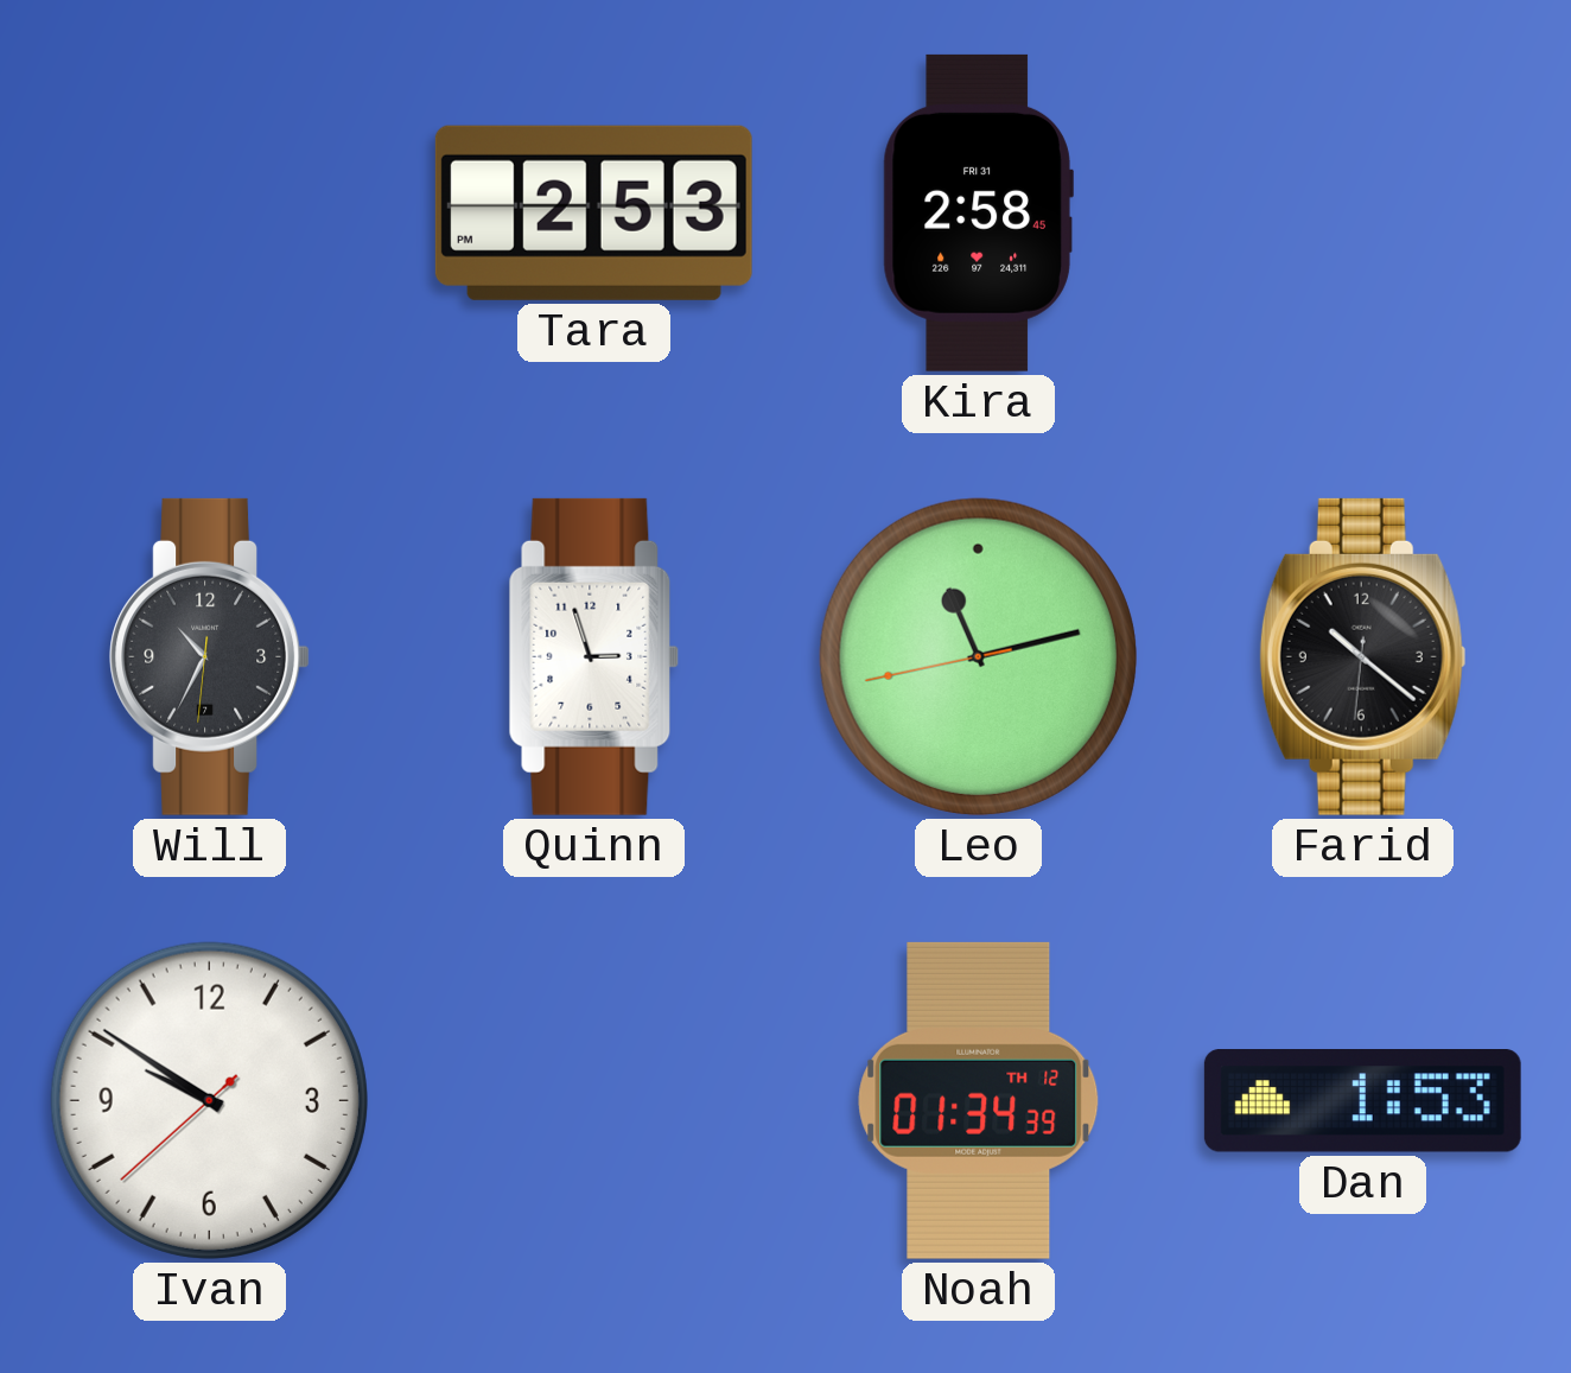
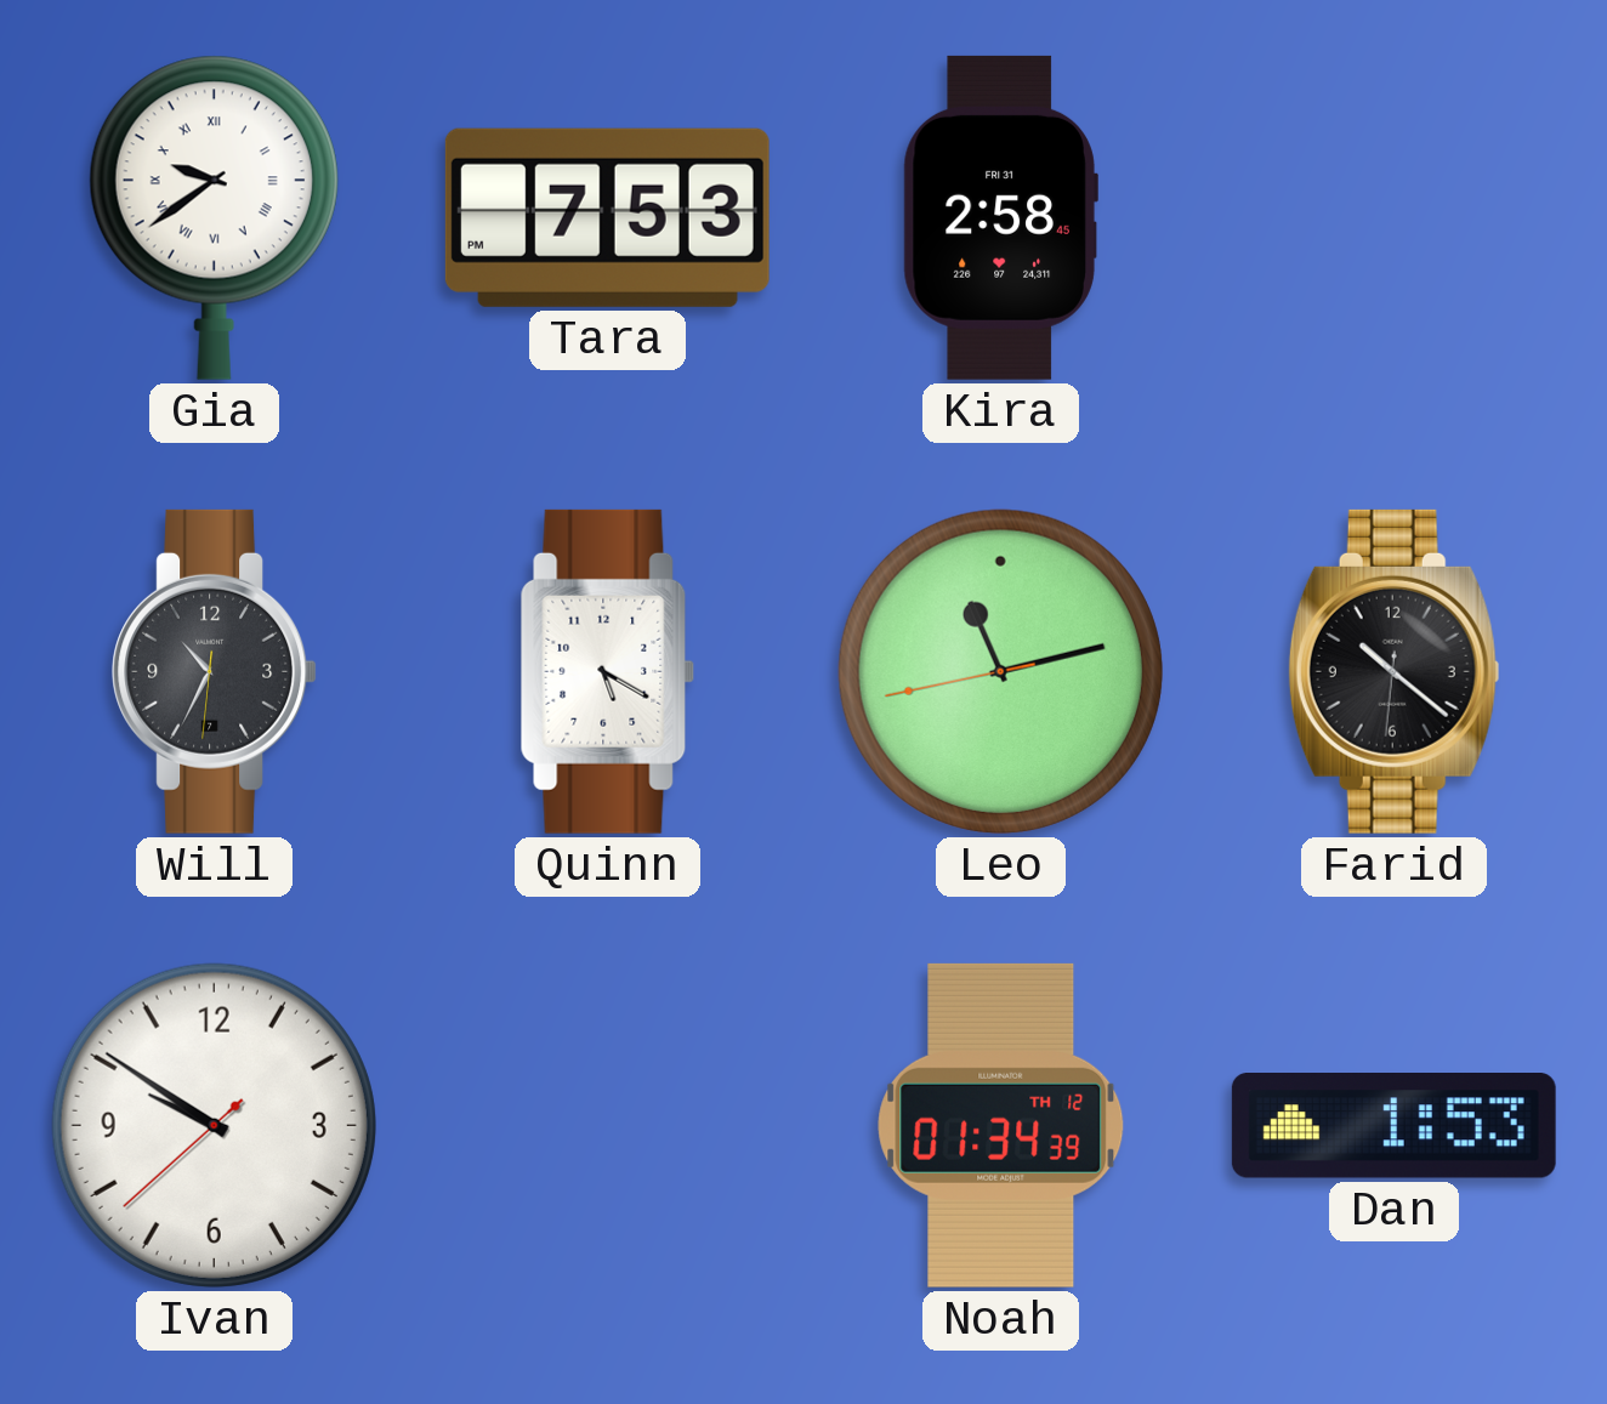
Gia: none -> 9:39 (214, 217)
Tara: 2:53 -> 7:53 (607, 217)
Quinn: 2:57 -> 5:20 (608, 671)
